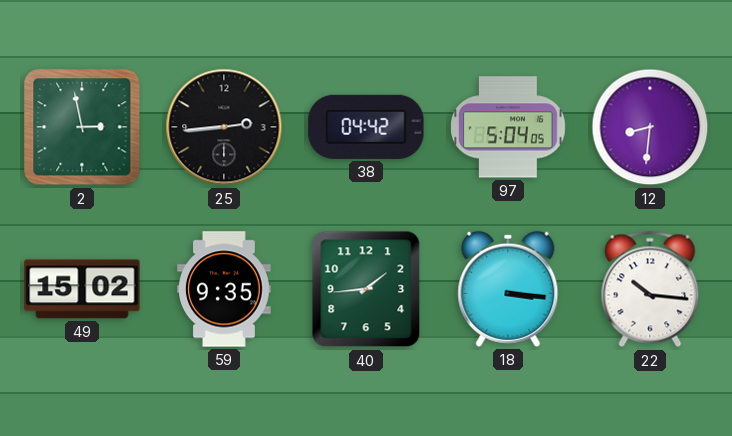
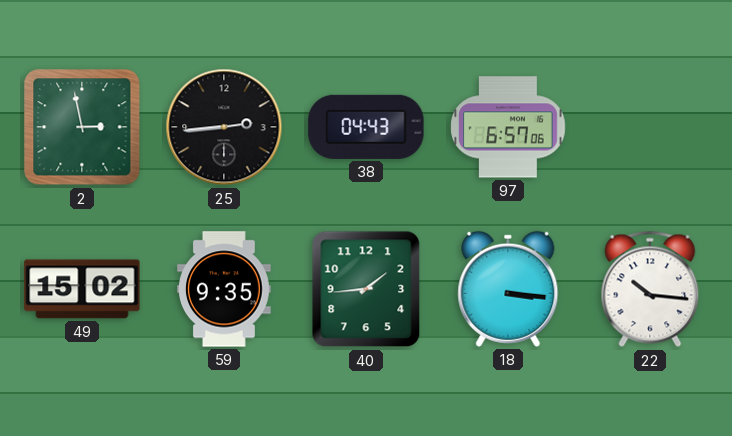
38: 04:42 -> 04:43 (366, 127)
97: 5:04 -> 6:57 (508, 127)
12: 8:31 -> none (650, 127)
